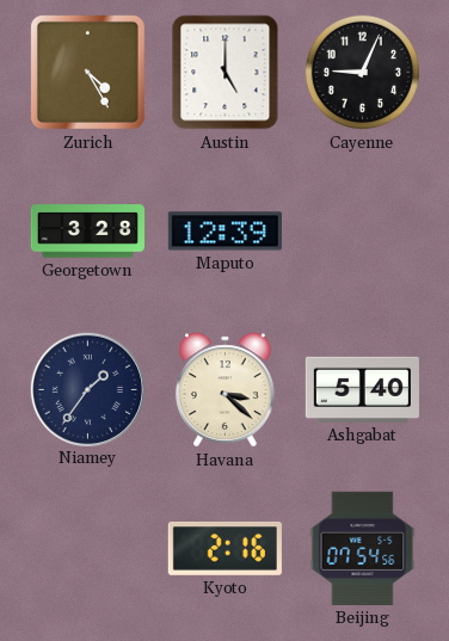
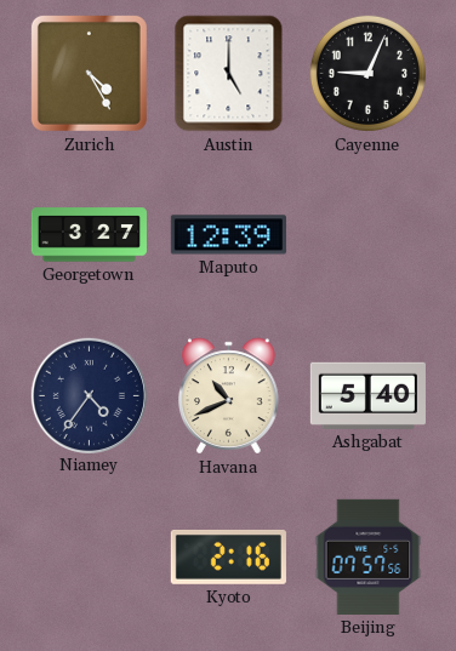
Georgetown: 3:28 -> 3:27 (89, 235)
Niamey: 1:36 -> 4:36 (89, 395)
Havana: 3:22 -> 10:41 (229, 396)
Beijing: 07:54 -> 07:57 (369, 556)
